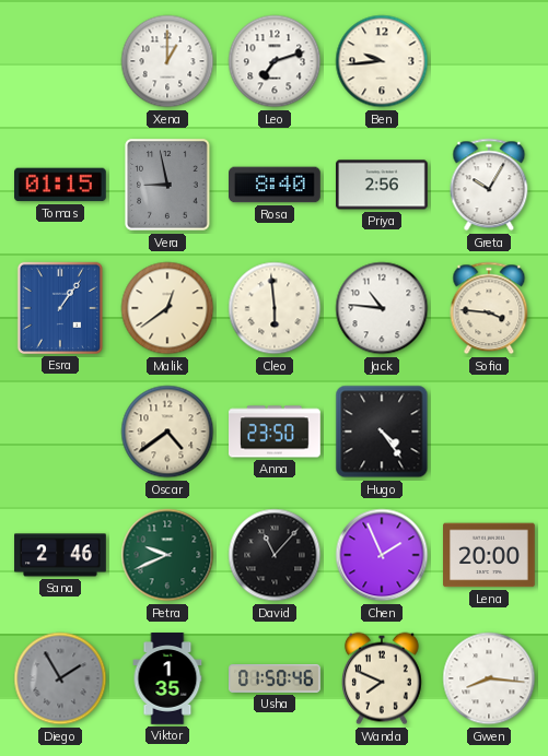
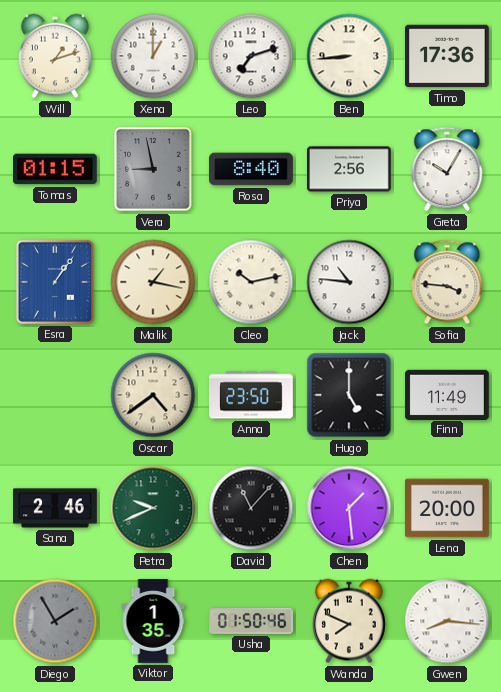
Will: none -> 1:12 (56, 56)
Ben: 9:44 -> 8:44 (349, 56)
Timo: none -> 17:36 (448, 56)
Malik: 12:39 -> 1:17 (153, 282)
Cleo: 5:59 -> 10:13 (251, 282)
Hugo: 4:24 -> 5:00 (349, 395)
Finn: none -> 11:49 (448, 394)
Chen: 1:56 -> 1:29 (349, 508)
